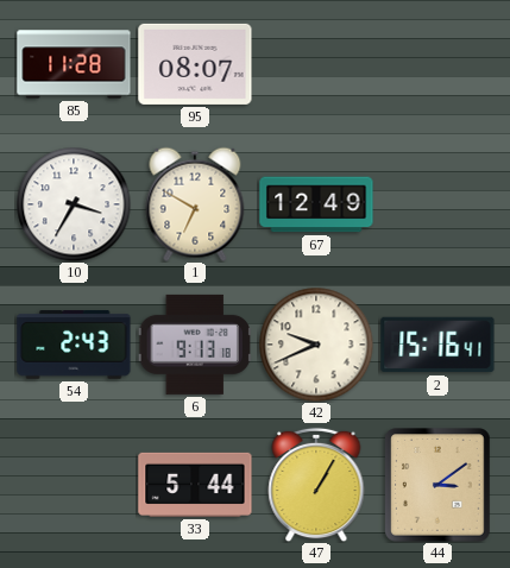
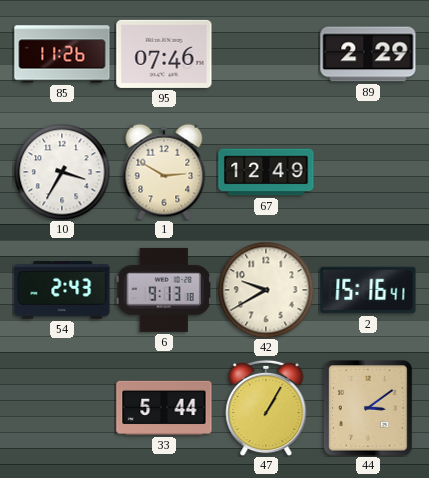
85: 11:28 -> 11:26 (62, 54)
95: 08:07 -> 07:46 (164, 54)
89: none -> 2:29 (368, 54)
1: 6:50 -> 2:50 (164, 172)
42: 9:41 -> 9:40 (266, 290)
